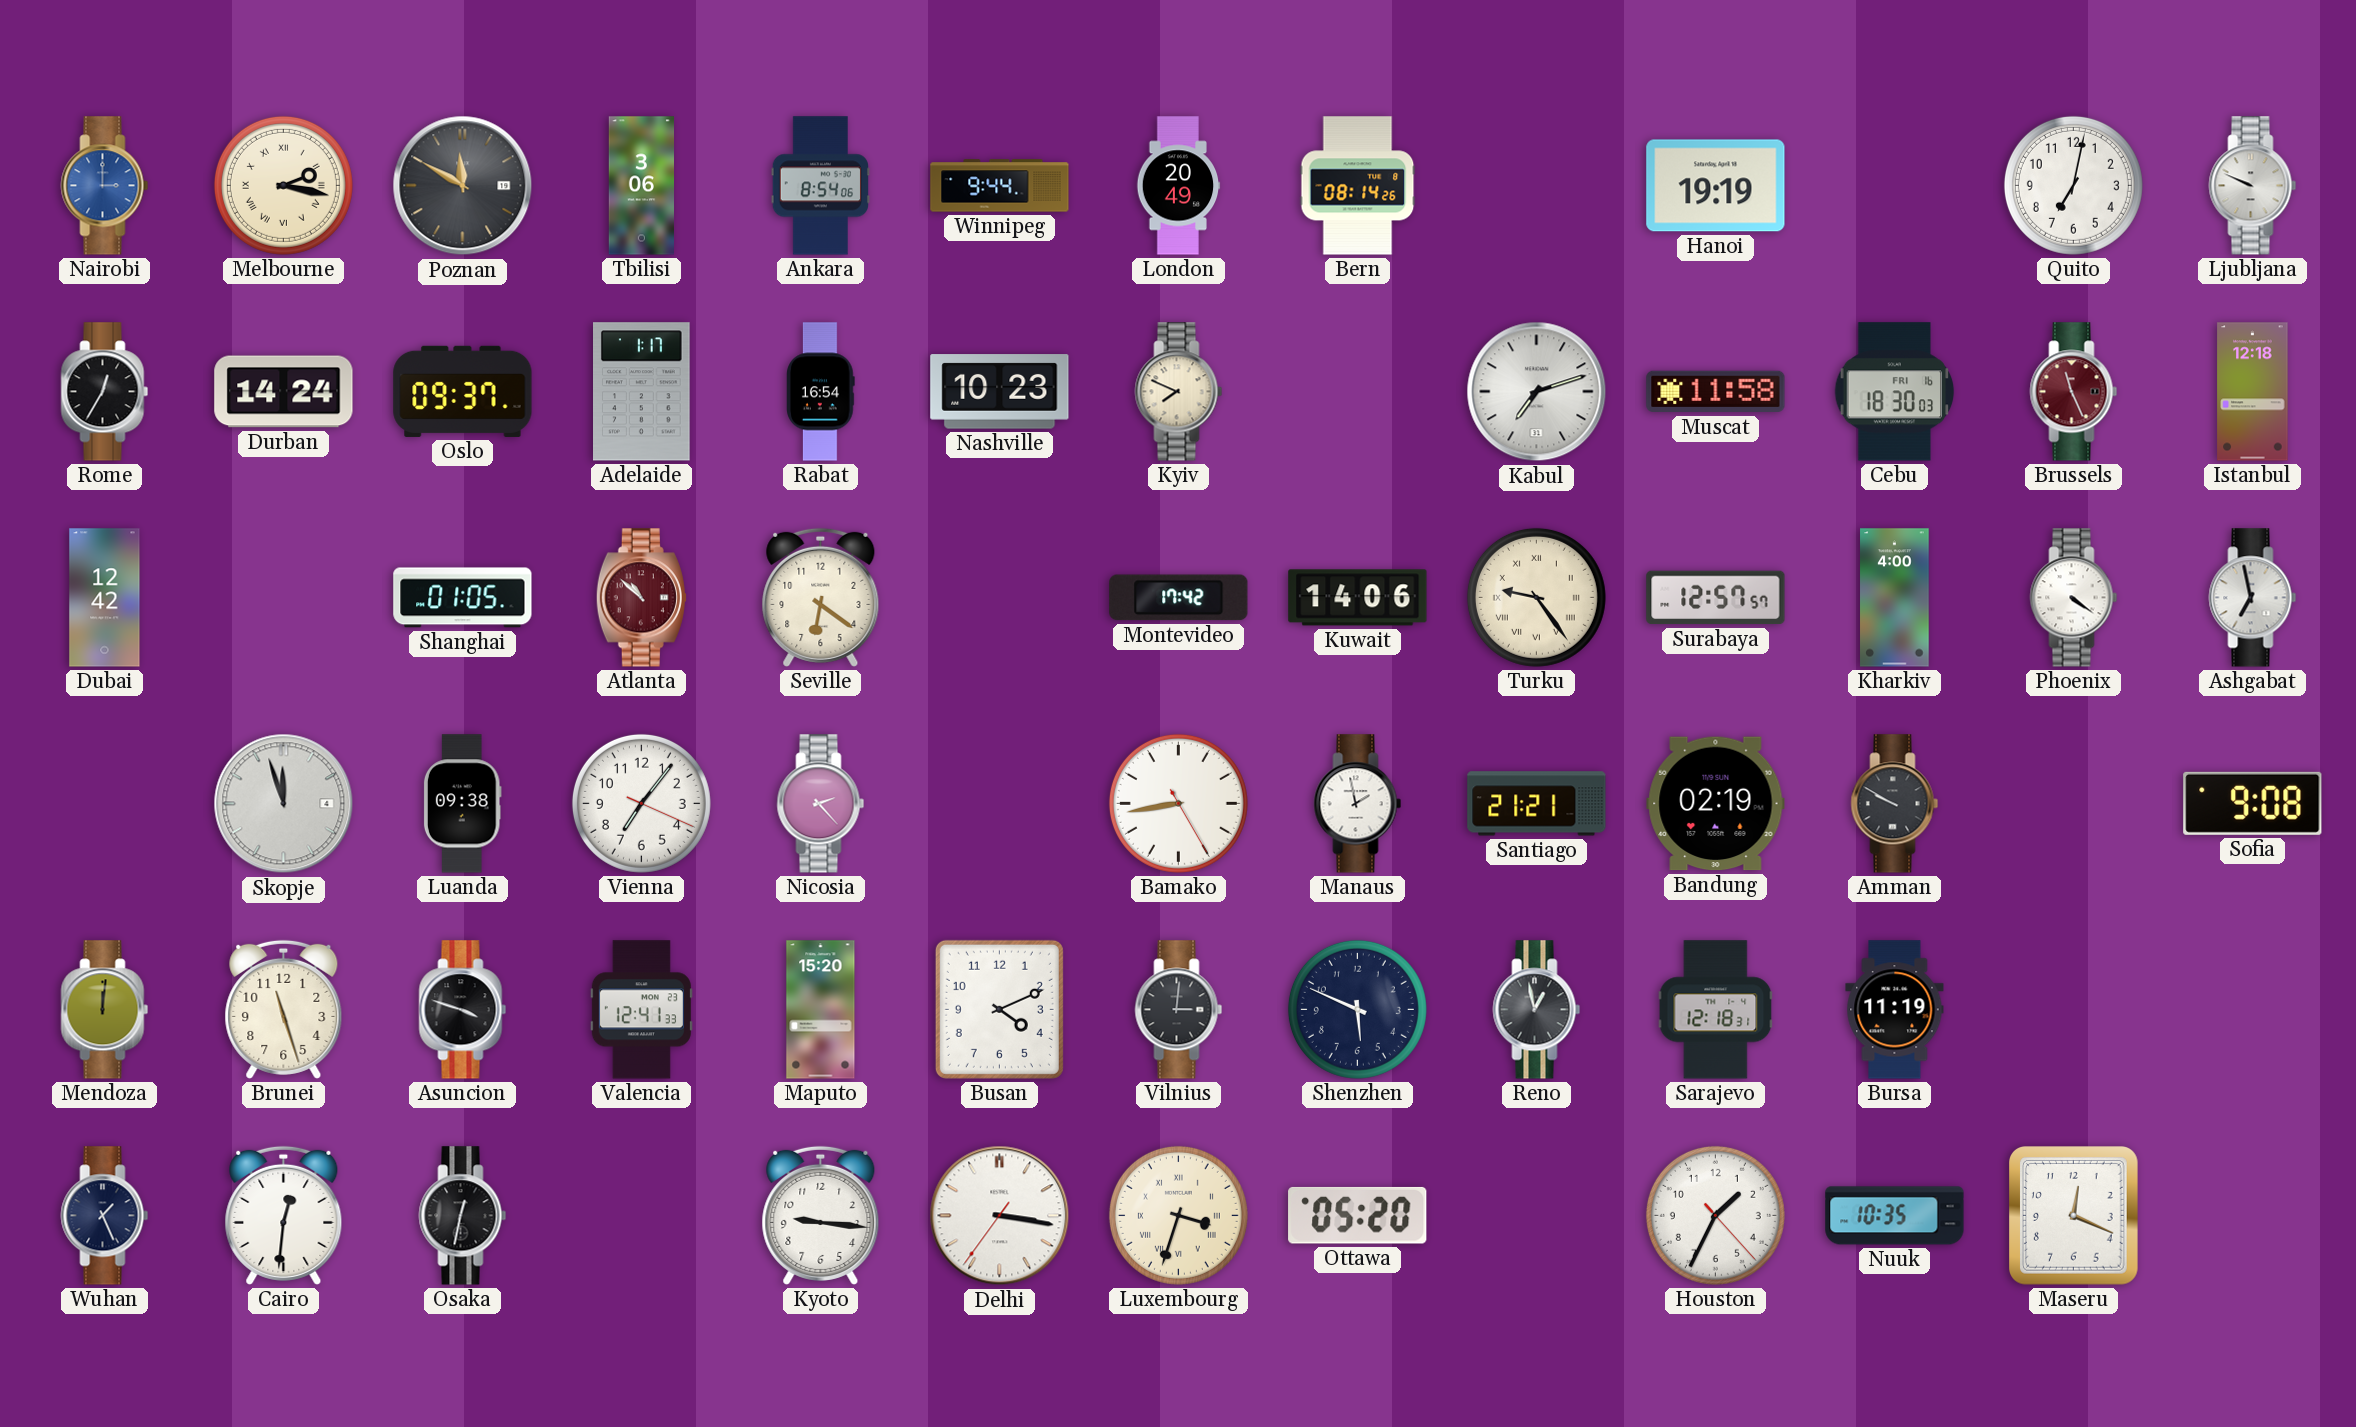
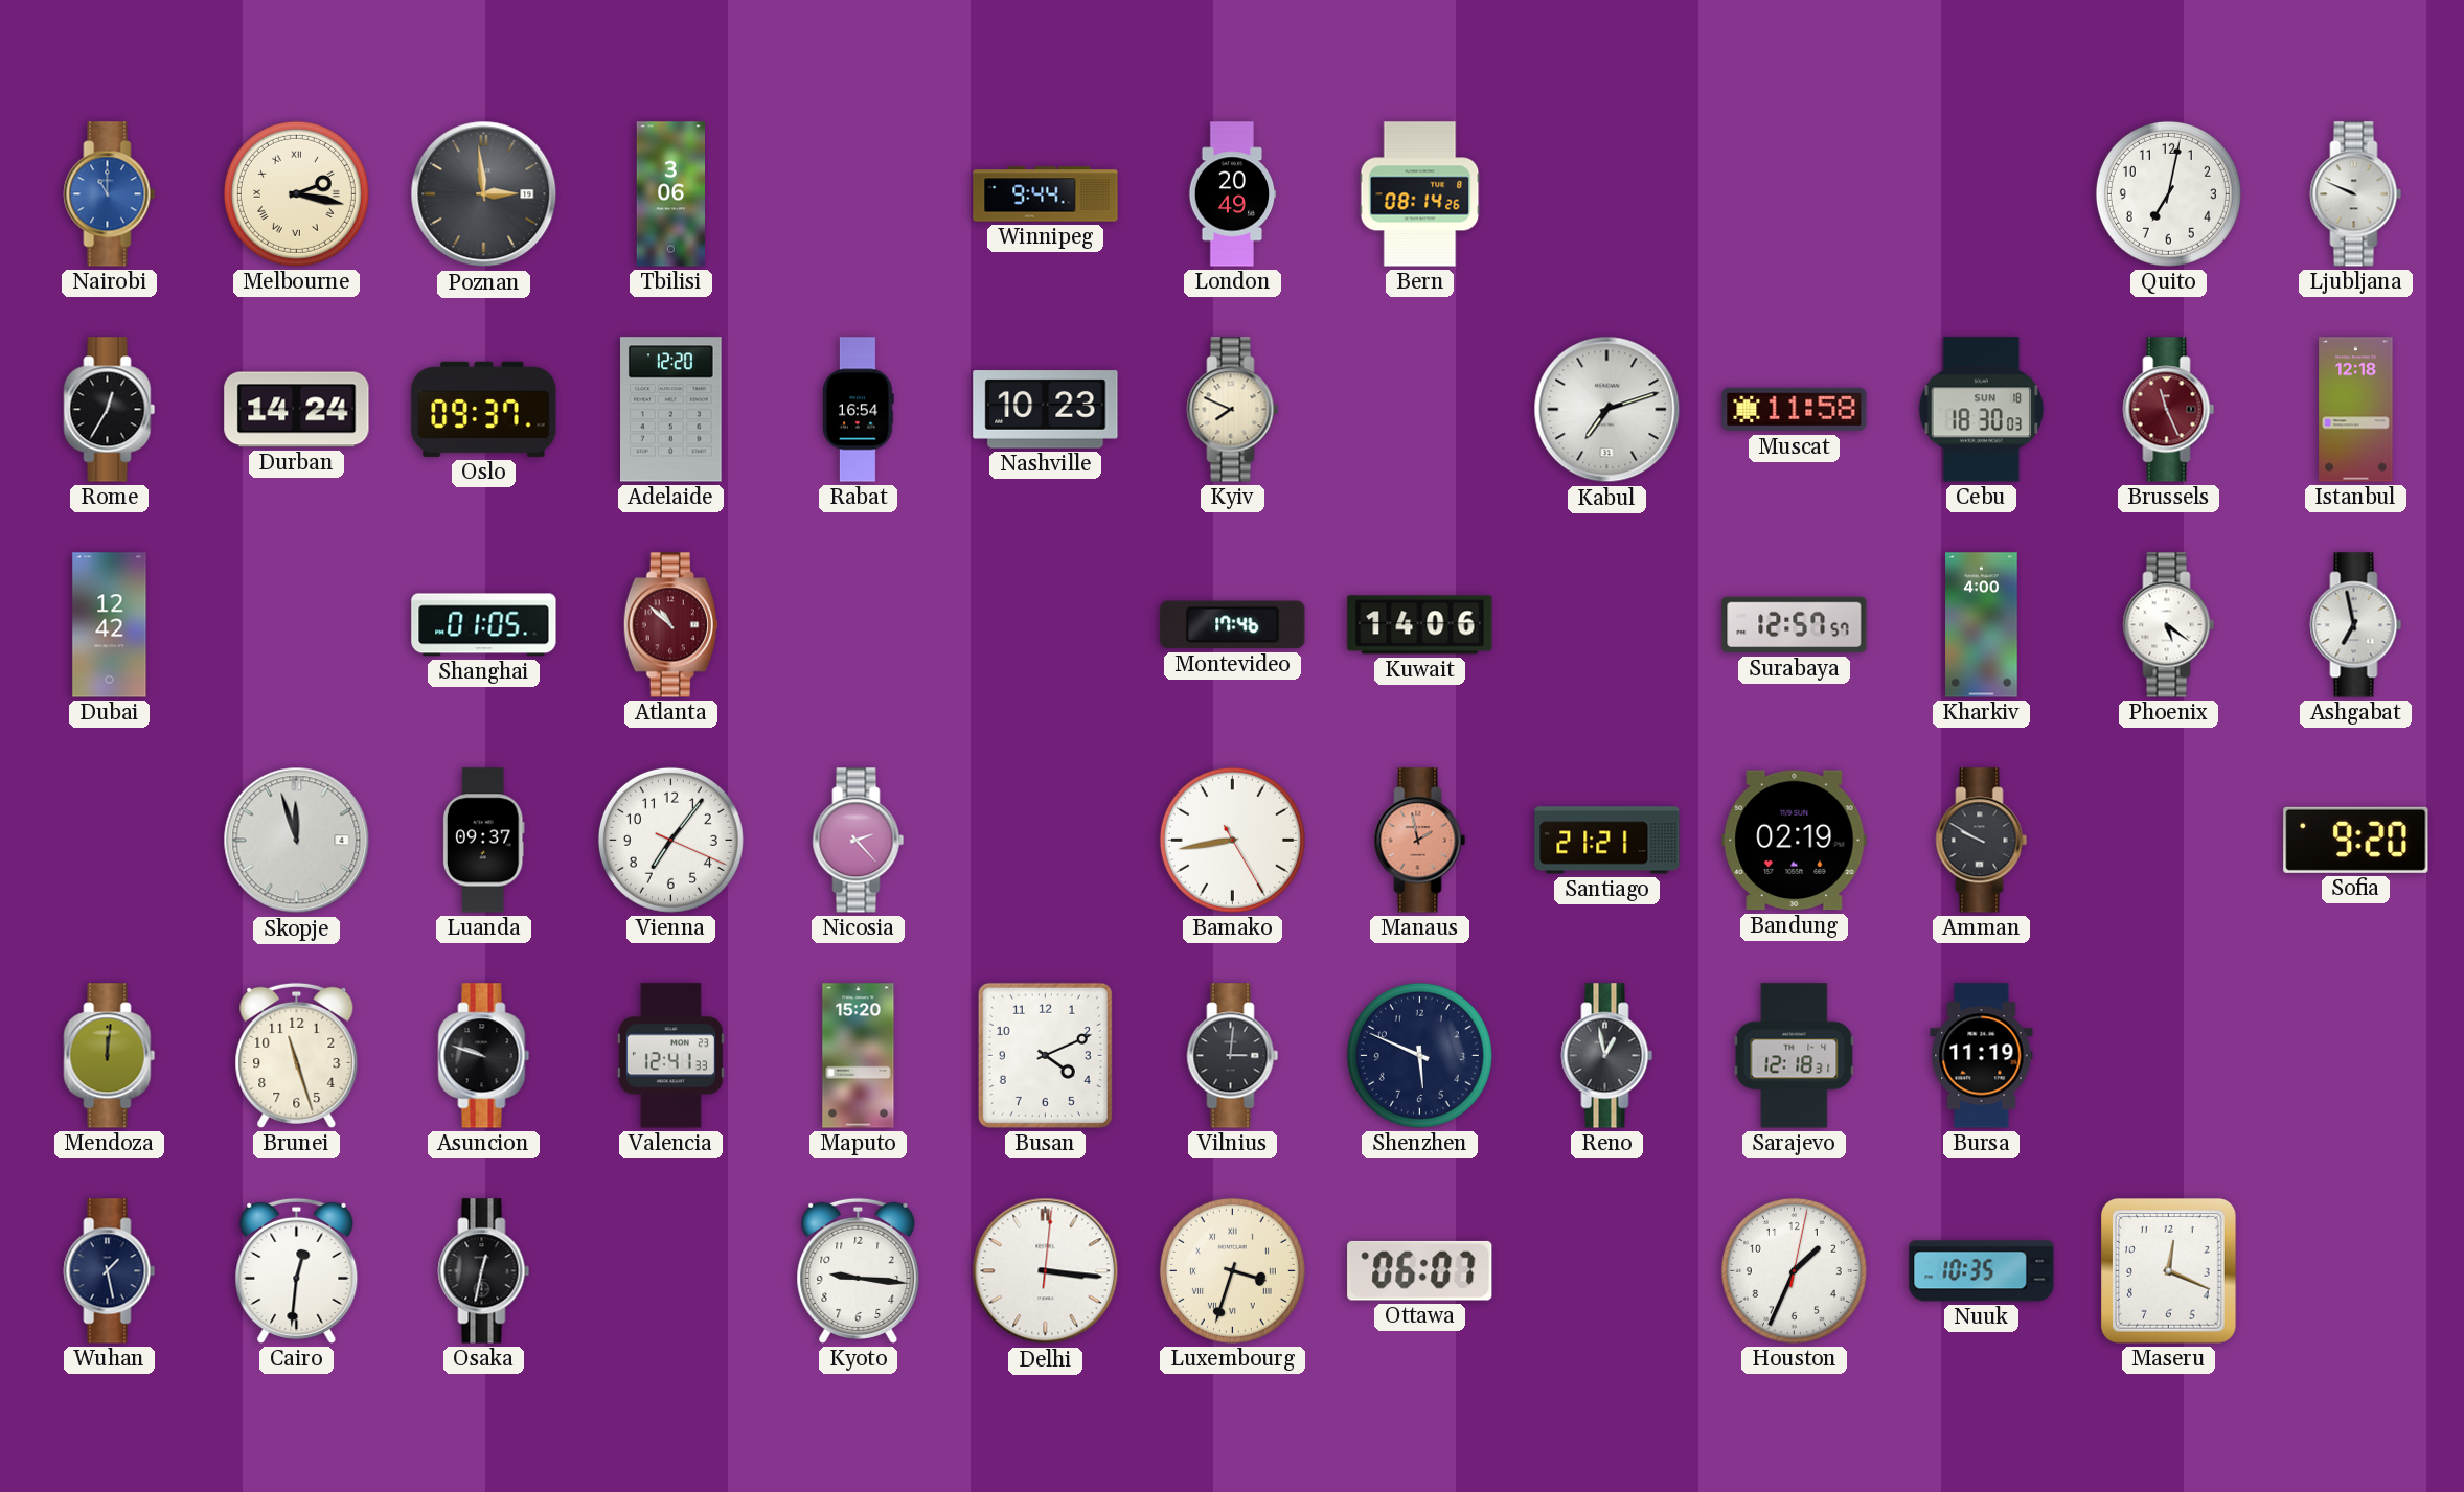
Nairobi: 3:00 -> 11:00 (110, 194)
Poznan: 11:50 -> 2:59 (484, 194)
Ankara: 8:54 -> none (820, 186)
Hanoi: 19:19 -> none (1716, 186)
Adelaide: 1:17 -> 12:20 (671, 410)
Cebu date: FRI 16 -> SUN 18 (1982, 410)
Seville: 6:21 -> none (821, 597)
Montevideo: 17:42 -> 17:46 (1233, 625)
Turku: 9:24 -> none (1536, 597)
Phoenix: 4:21 -> 5:21 (2169, 625)
Luanda: 09:38 -> 09:37 (483, 841)
Manaus dial: white -> salmon (1420, 841)
Sofia: 9:08 -> 9:20 (2356, 840)
Asuncion: 3:48 -> 9:48 (484, 1056)
Wuhan: 1:26 -> 1:28 (110, 1271)
Delhi: 3:16:36 -> 3:16:01 (1046, 1271)
Ottawa: 05:20 -> 06:07 (1420, 1270)
Houston: 1:34:23 -> 1:34:02 (1794, 1270)
